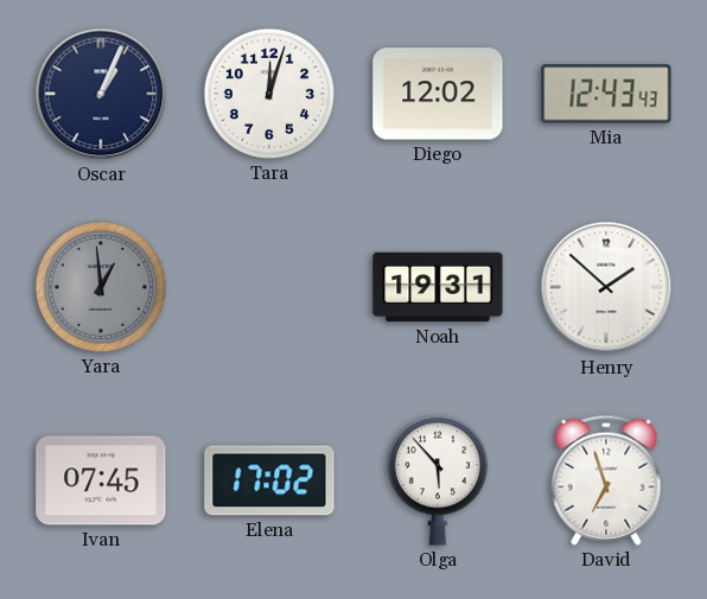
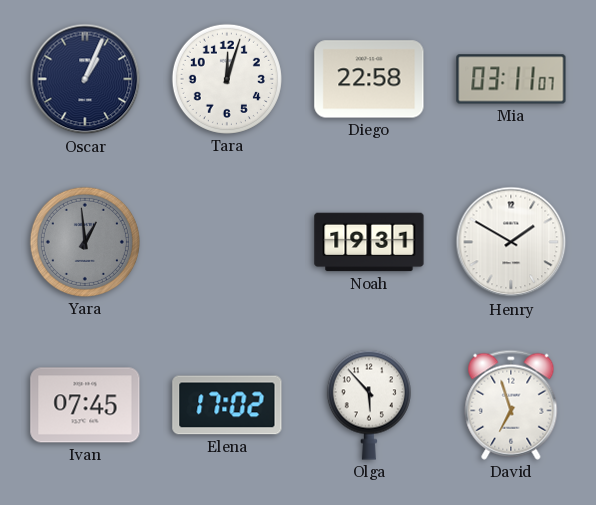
Diego: 12:02 -> 22:58 (369, 79)
Mia: 12:43 -> 03:11 (511, 79)
Henry: 1:52 -> 1:50 (511, 242)
